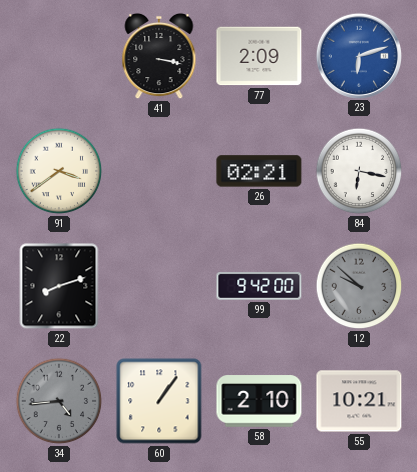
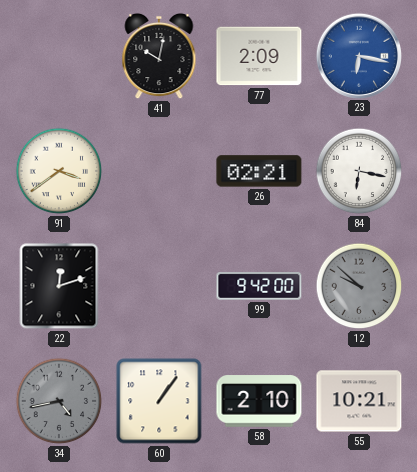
41: 3:17 -> 10:02 (159, 56)
23: 6:12 -> 6:17 (358, 55)
22: 8:12 -> 12:12 (59, 286)
34: 4:44 -> 4:43 (59, 401)
